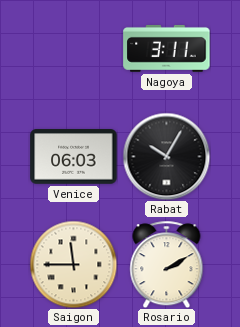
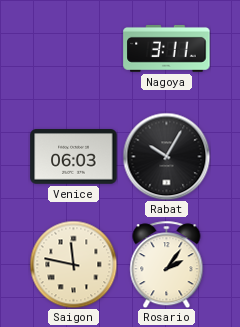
Saigon: 11:45 -> 11:47 (73, 264)
Rosario: 2:10 -> 2:06 (167, 264)
